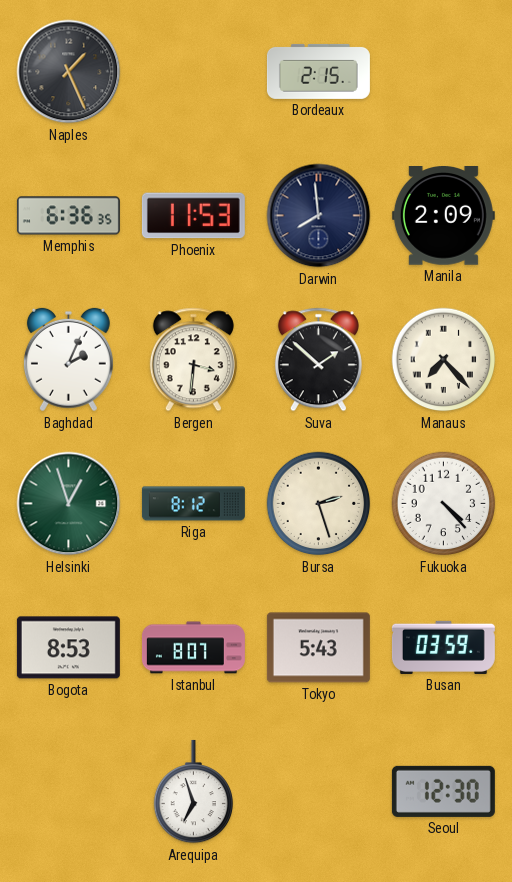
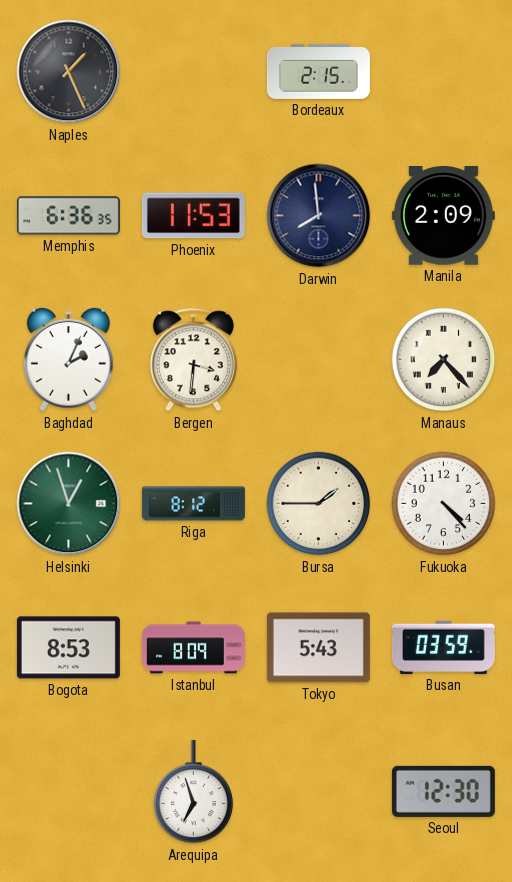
Suva: 1:52 -> none (318, 360)
Bursa: 2:27 -> 1:45 (319, 504)
Istanbul: 8:07 -> 8:09 (193, 648)
